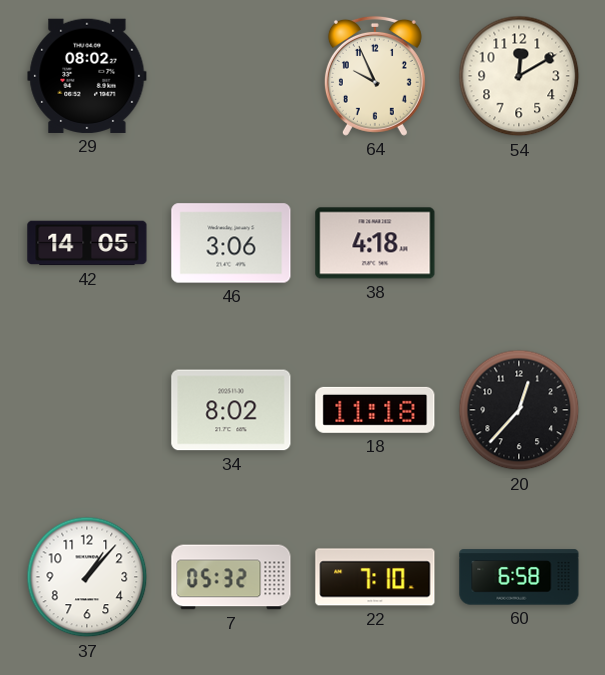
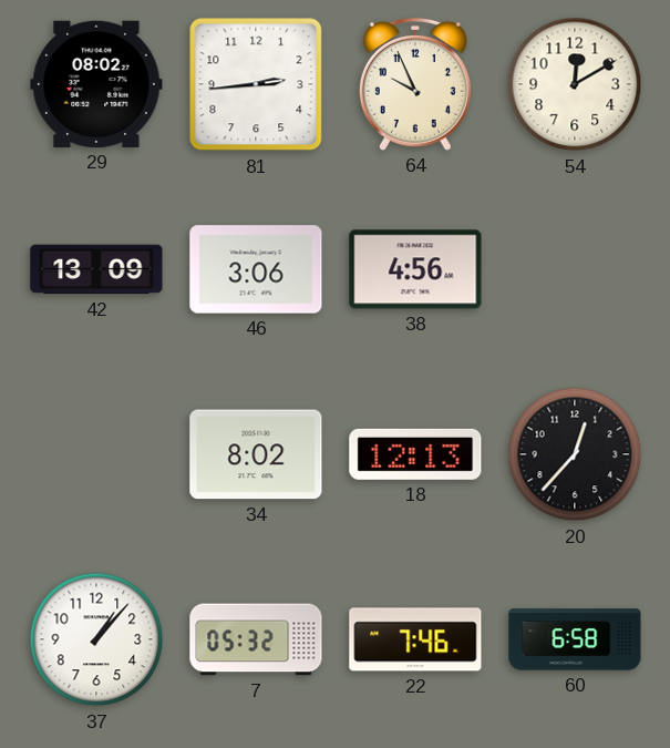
81: none -> 2:44 (256, 84)
42: 14:05 -> 13:09 (96, 269)
38: 4:18 -> 4:56 (415, 269)
18: 11:18 -> 12:13 (415, 454)
22: 7:10 -> 7:46 (415, 639)
